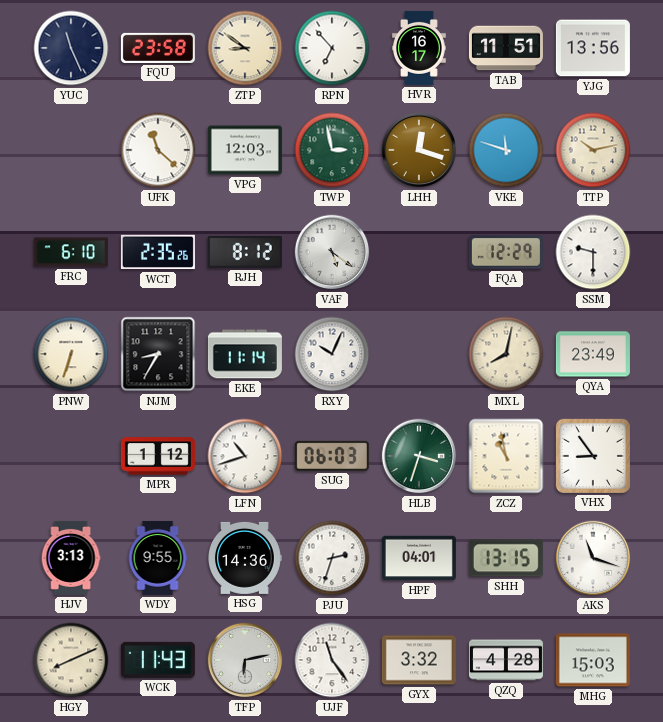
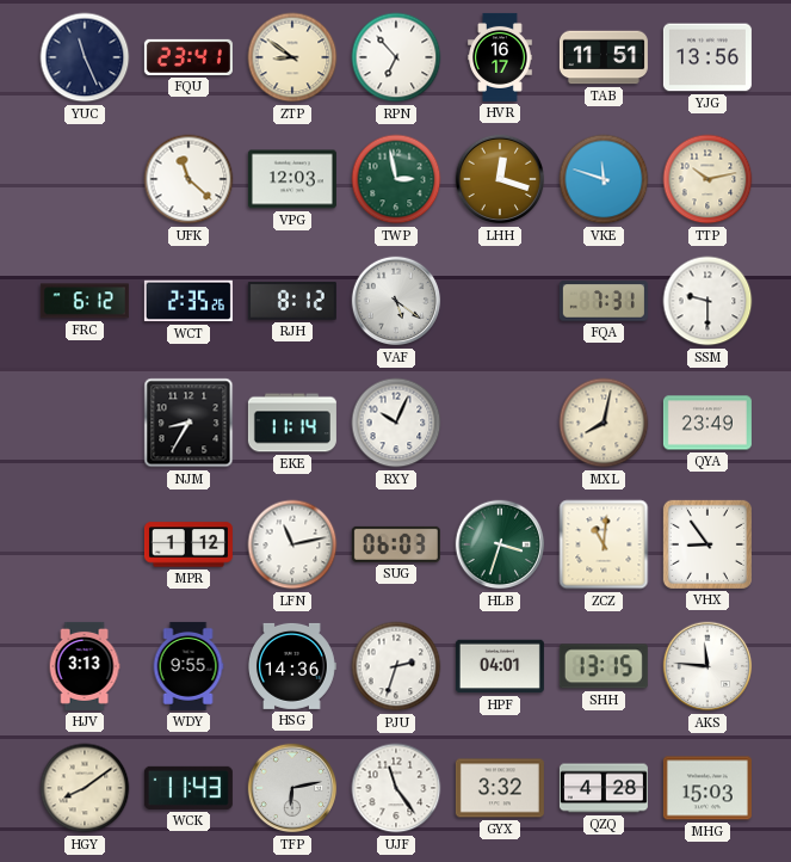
FQU: 23:58 -> 23:41 (189, 57)
FRC: 6:10 -> 6:12 (85, 301)
FQA: 12:29 -> 7:31 (604, 301)
PNW: 6:33 -> none (71, 354)
LFN: 10:42 -> 11:13 (292, 544)
ZCZ: 10:58 -> 11:01 (604, 544)
AKS: 11:18 -> 11:46 (707, 666)
HGY: 8:11 -> 8:09 (85, 788)
